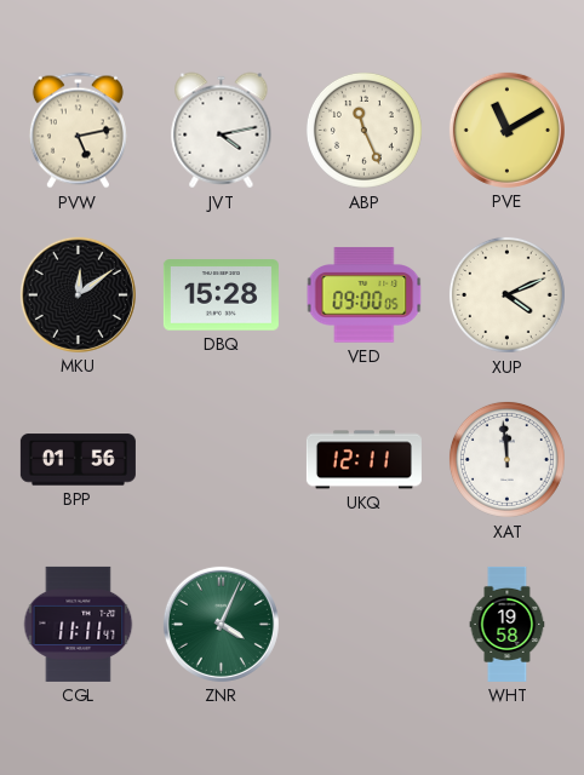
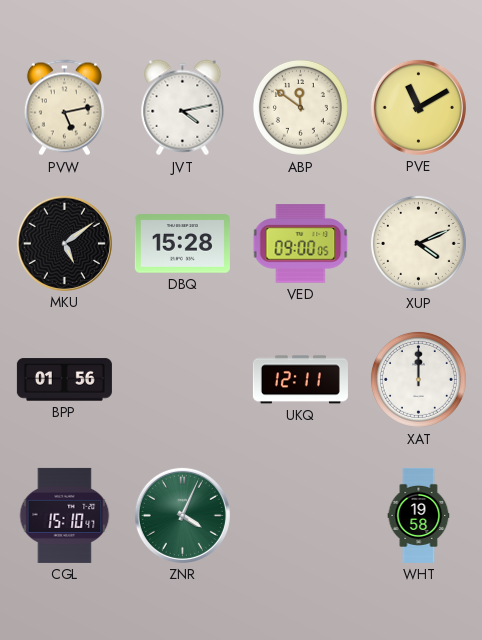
ABP: 11:26 -> 11:51 (300, 107)
MKU: 12:09 -> 5:09 (64, 243)
XAT: 11:59 -> 12:00 (418, 379)
CGL: 11:11 -> 15:10 (65, 515)
